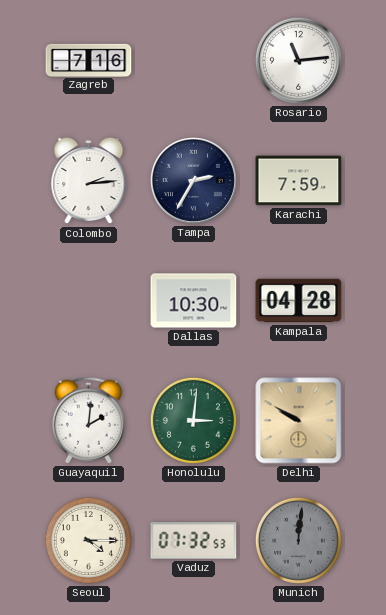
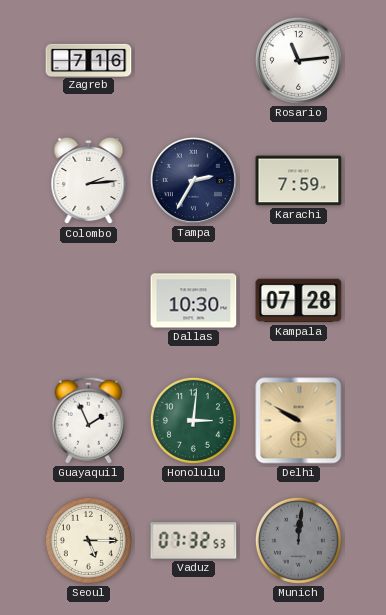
Kampala: 04:28 -> 07:28 (299, 301)
Guayaquil: 2:01 -> 1:56 (88, 420)
Seoul: 4:15 -> 5:15 (88, 540)
